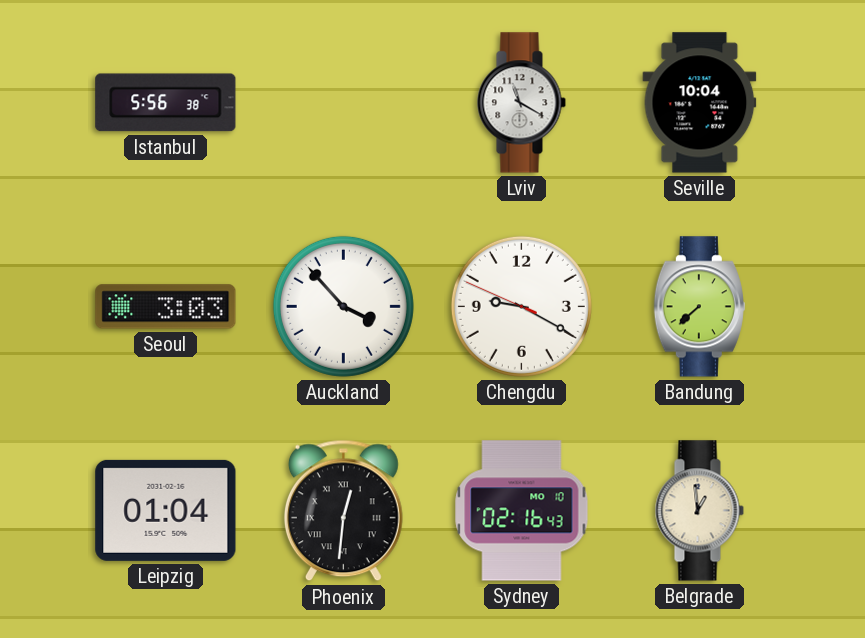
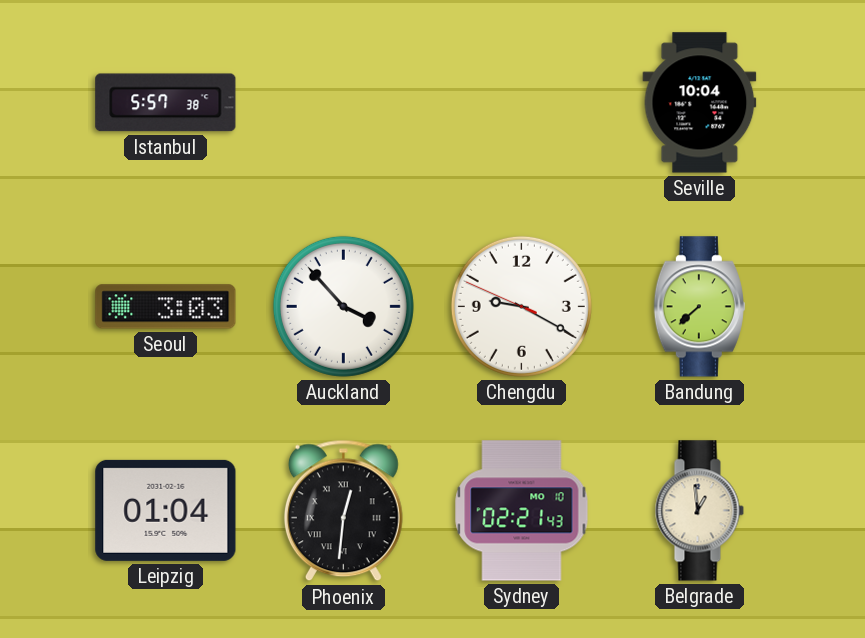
Istanbul: 5:56 -> 5:57 (166, 103)
Lviv: 11:20 -> none (521, 103)
Sydney: 02:16 -> 02:21 (522, 511)
